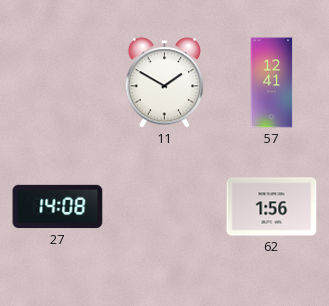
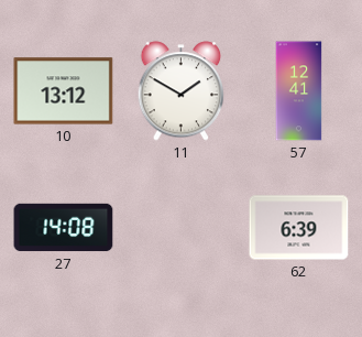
10: none -> 13:12 (64, 91)
62: 1:56 -> 6:39 (299, 228)
